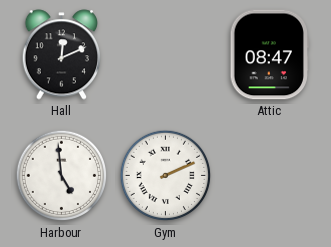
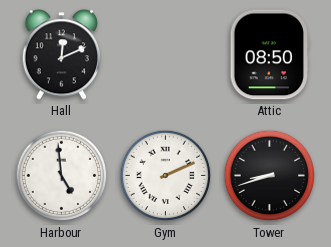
Attic: 08:47 -> 08:50 (269, 55)
Tower: none -> 8:42 (270, 176)
